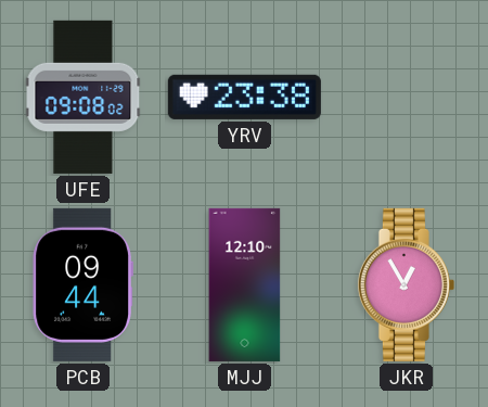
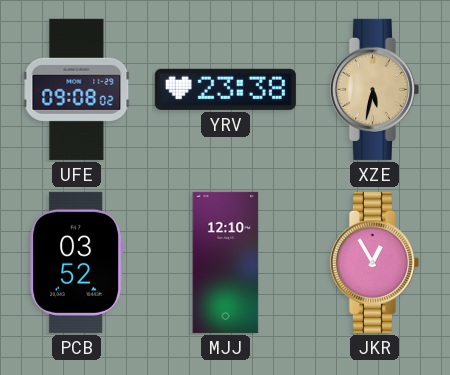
XZE: none -> 5:32 (374, 89)
PCB: 09:44 -> 03:52 (76, 262)
